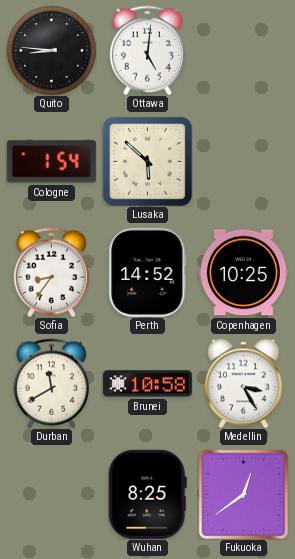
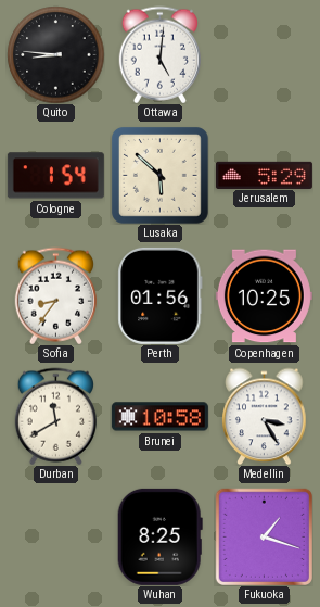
Jerusalem: none -> 5:29 (264, 175)
Perth: 14:52 -> 01:56 (161, 295)
Fukuoka: 12:39 -> 1:18 (264, 536)
